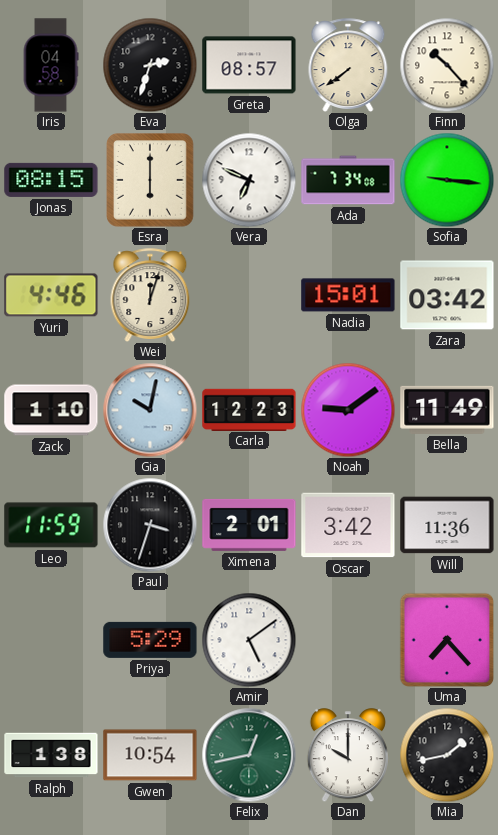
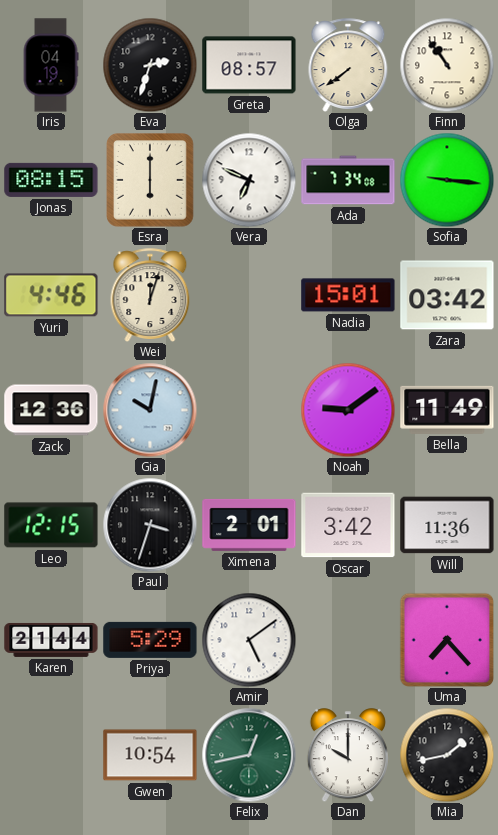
Iris: 04:58 -> 04:19 (51, 65)
Finn: 10:23 -> 10:54 (447, 65)
Zack: 1:10 -> 12:36 (51, 410)
Carla: 12:23 -> none (249, 409)
Leo: 11:59 -> 12:15 (51, 525)
Karen: none -> 21:44 (51, 640)
Ralph: 1:38 -> none (51, 755)
